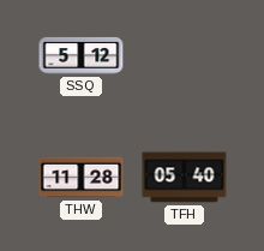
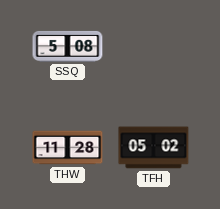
SSQ: 5:12 -> 5:08 (68, 46)
TFH: 05:40 -> 05:02 (154, 148)
